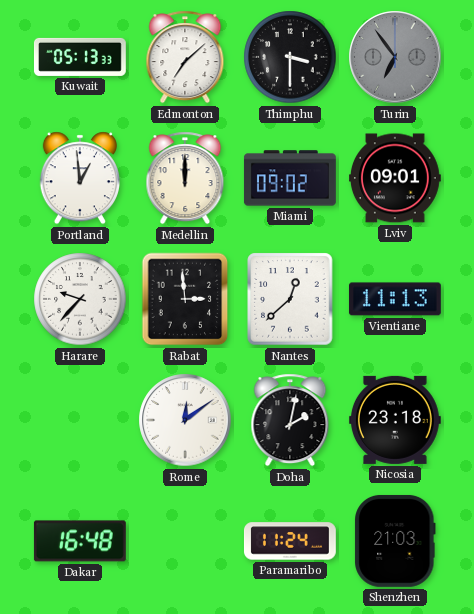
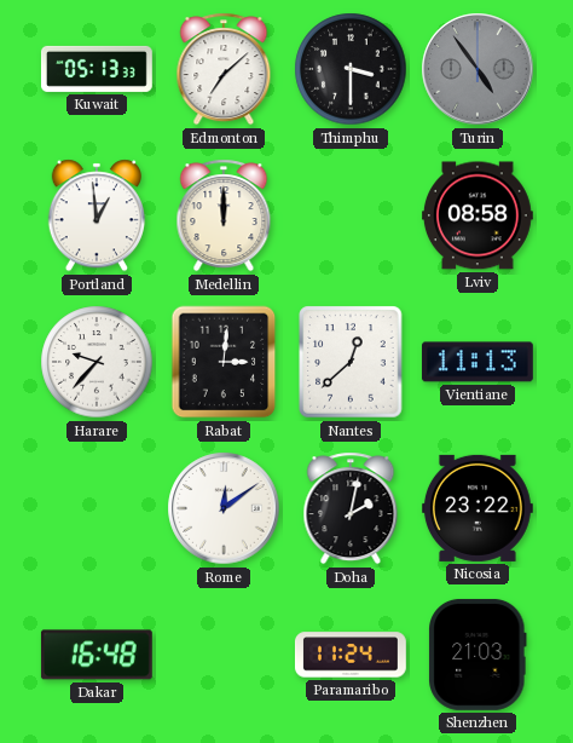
Turin: 6:54 -> 4:54 (477, 69)
Miami: 09:02 -> none (290, 178)
Lviv: 09:01 -> 08:58 (479, 215)
Rabat: 2:59 -> 3:01 (224, 362)
Nicosia: 23:18 -> 23:22 (477, 508)
